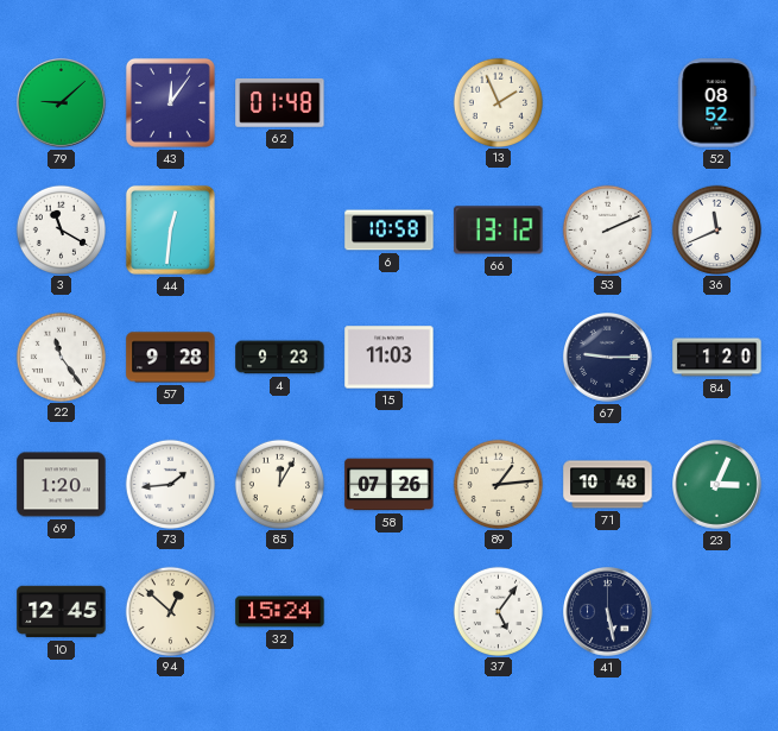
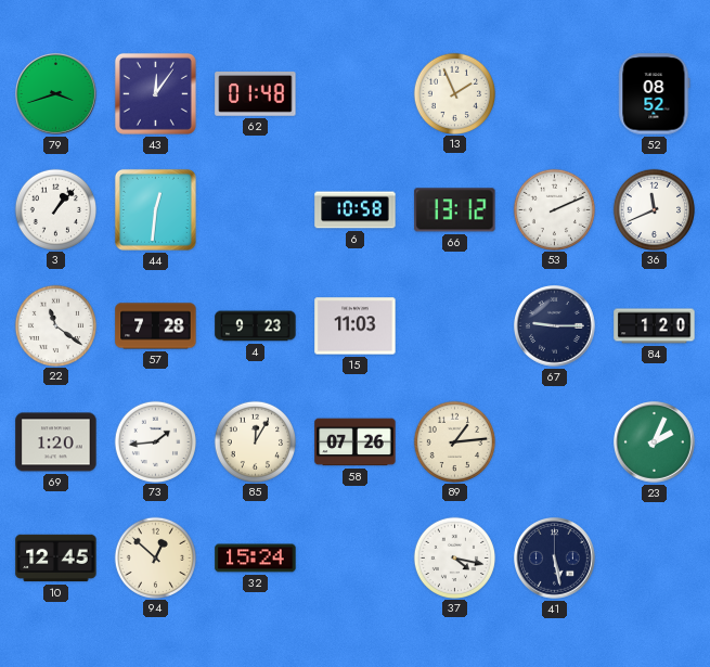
79: 9:08 -> 3:42 (56, 94)
3: 11:20 -> 1:07 (55, 209)
22: 11:24 -> 11:21 (55, 325)
57: 9:28 -> 7:28 (156, 326)
71: 10:48 -> none (608, 485)
23: 3:04 -> 2:04 (655, 442)
37: 5:06 -> 4:17 (454, 557)
